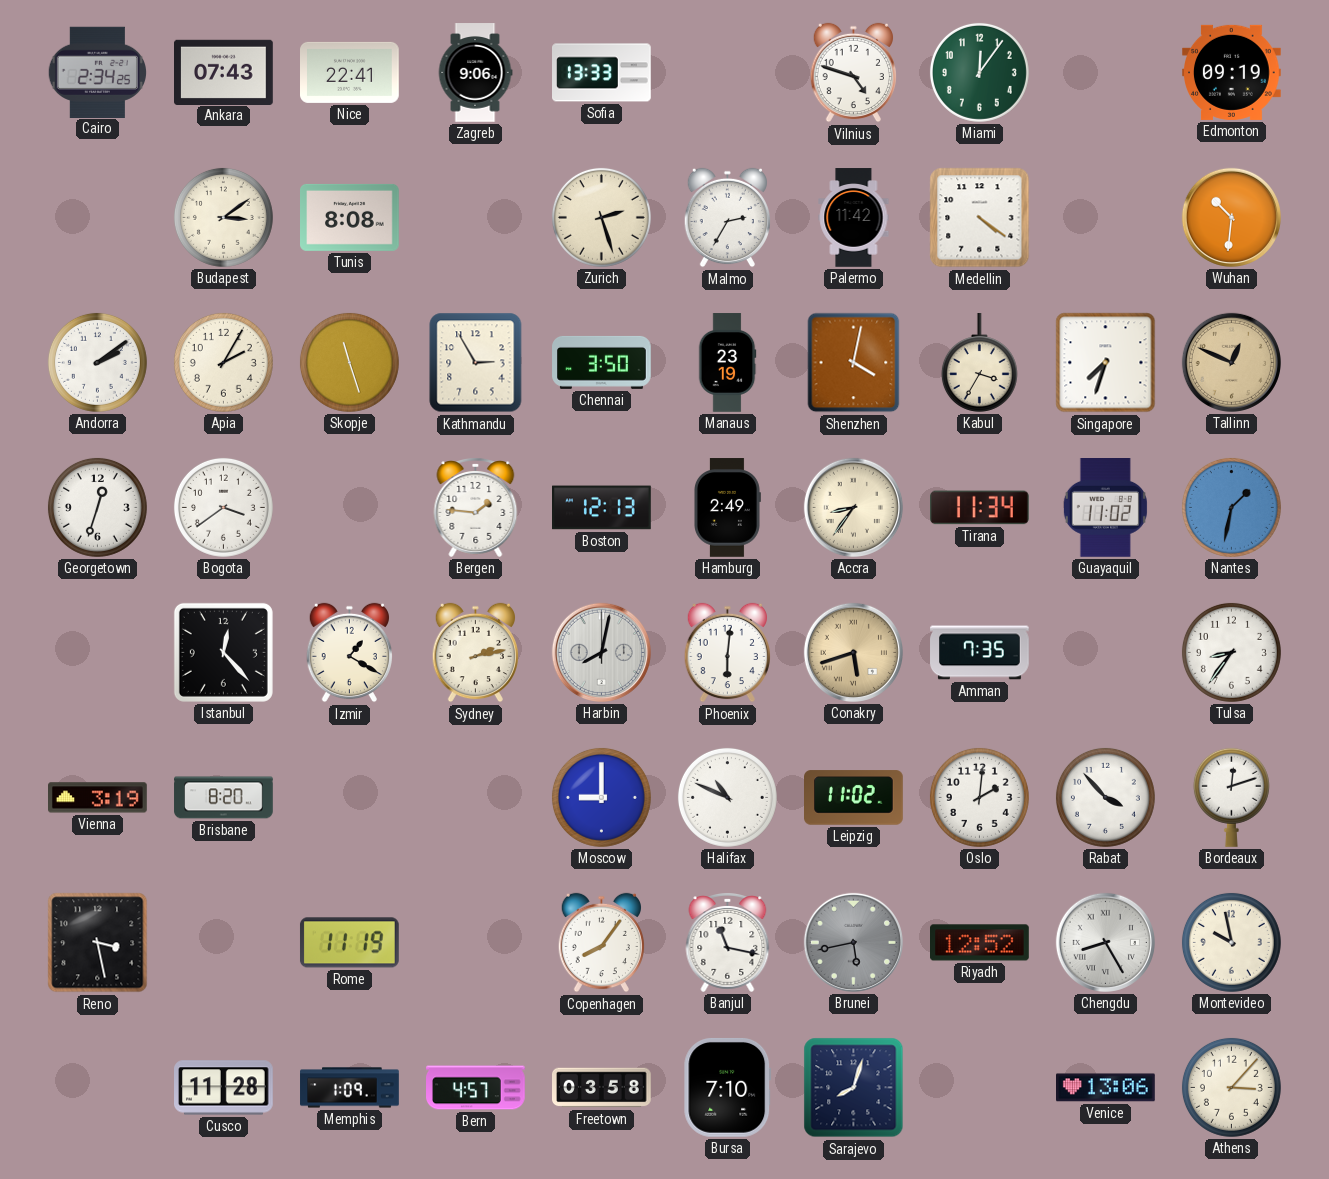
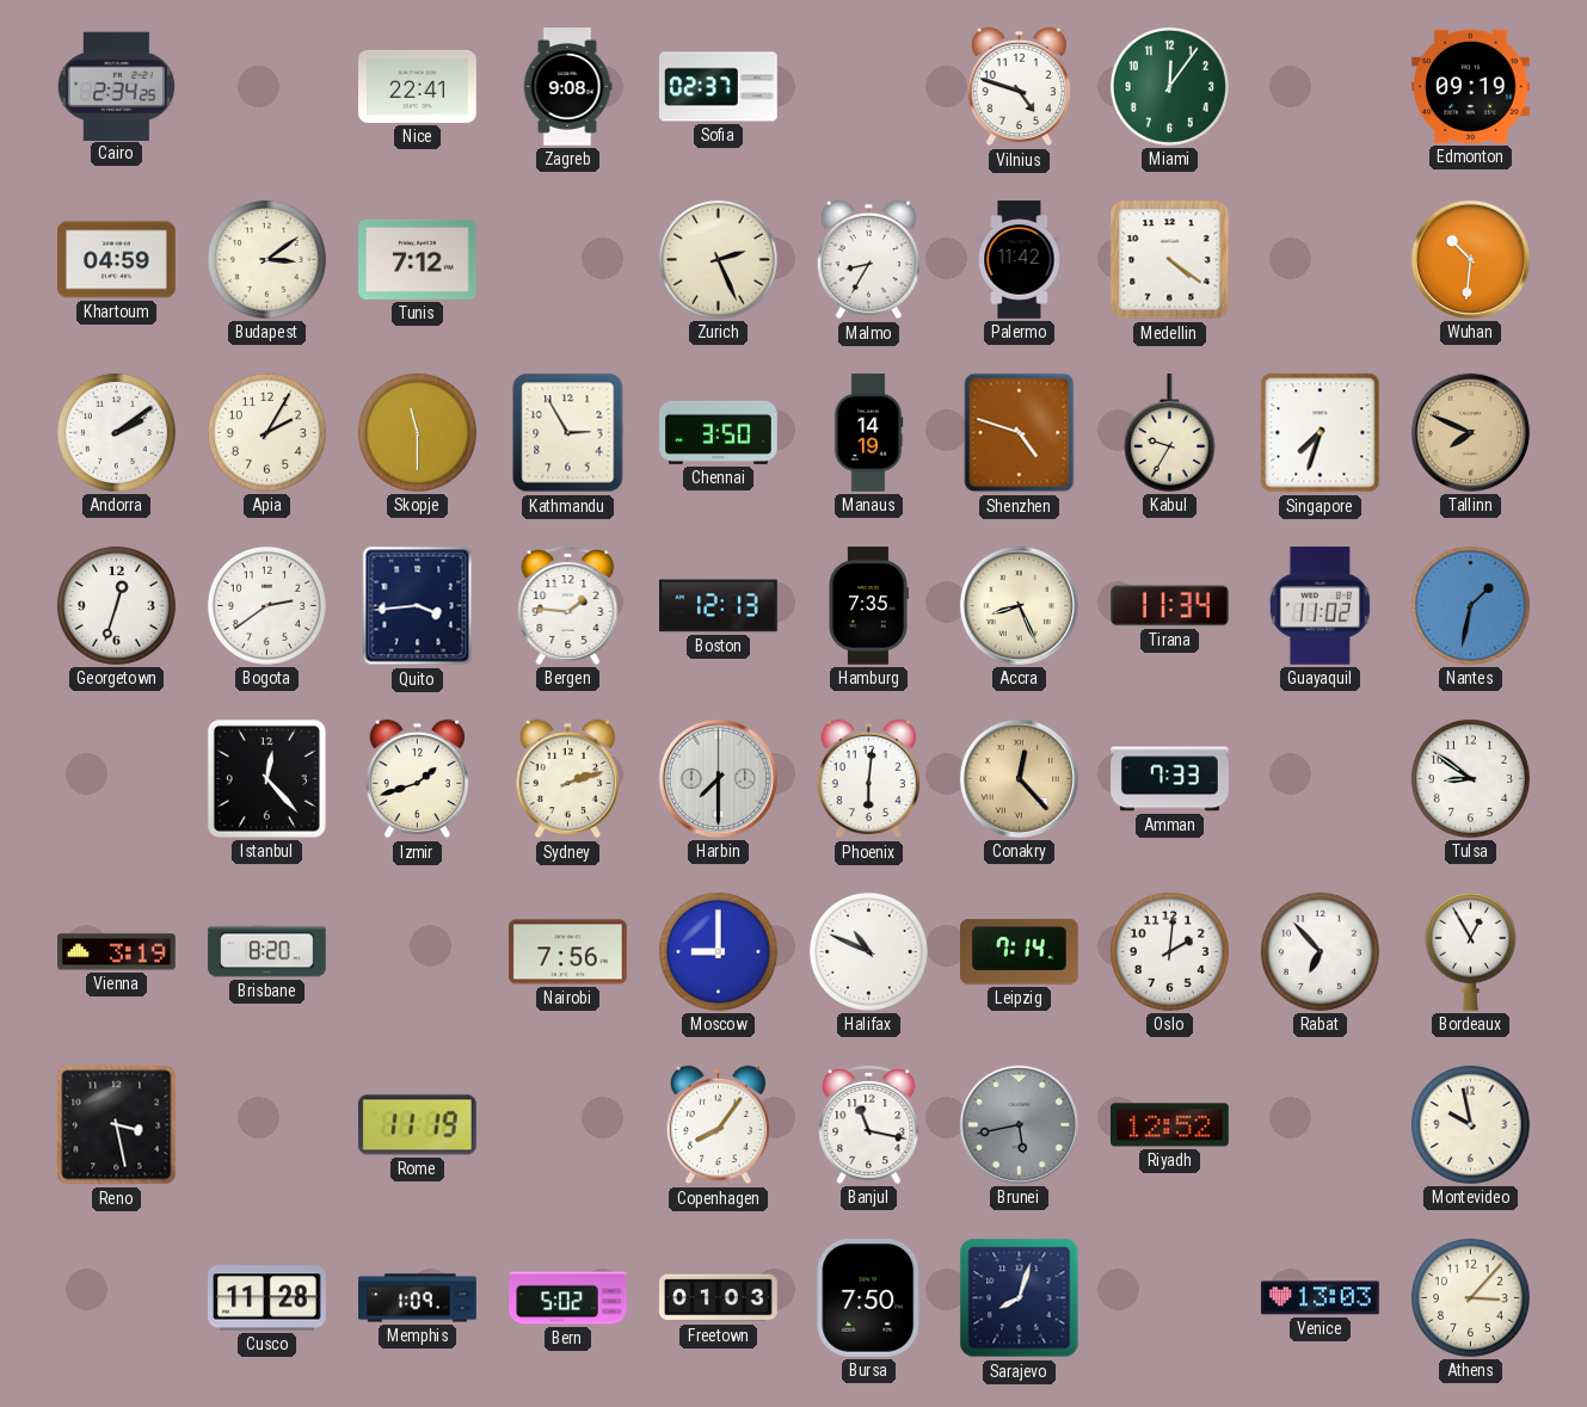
Ankara: 07:43 -> none (224, 72)
Zagreb: 9:06 -> 9:08 (567, 87)
Sofia: 13:33 -> 02:37 (719, 87)
Khartoum: none -> 04:59 (117, 260)
Tunis: 8:08 -> 7:12 (418, 259)
Zurich: 2:27 -> 2:26 (718, 259)
Malmo: 2:35 -> 8:35 (868, 260)
Skopje: 11:27 -> 11:30 (417, 432)
Manaus: 23:19 -> 14:19 (868, 433)
Shenzhen: 4:02 -> 4:48 (1020, 433)
Kabul: 3:35 -> 9:35 (1169, 433)
Tallinn: 12:49 -> 7:49 (1470, 432)
Bogota: 3:39 -> 2:39 (266, 605)
Quito: none -> 3:44 (418, 606)
Hamburg: 2:49 -> 7:35 (869, 606)
Accra: 8:36 -> 8:26 (1019, 605)
Izmir: 1:20 -> 1:42 (417, 779)
Sydney: 2:13 -> 2:12 (567, 779)
Harbin: 8:02 -> 7:30 (718, 778)
Conakry: 5:42 -> 12:23 (1019, 778)
Amman: 7:35 -> 7:33 (1170, 779)
Tulsa: 8:36 -> 8:51 (1470, 778)
Nairobi: none -> 7:56 (568, 952)
Leipzig: 11:02 -> 7:14 (1020, 952)
Rabat: 3:53 -> 6:53 (1320, 951)
Bordeaux: 12:12 -> 12:55 (1470, 951)
Chengdu: 8:25 -> none (1105, 942)
Bern: 4:57 -> 5:02 (568, 1298)
Freetown: 03:58 -> 01:03 (719, 1298)
Bursa: 7:10 -> 7:50 (869, 1298)
Venice: 13:06 -> 13:03 (1321, 1298)
